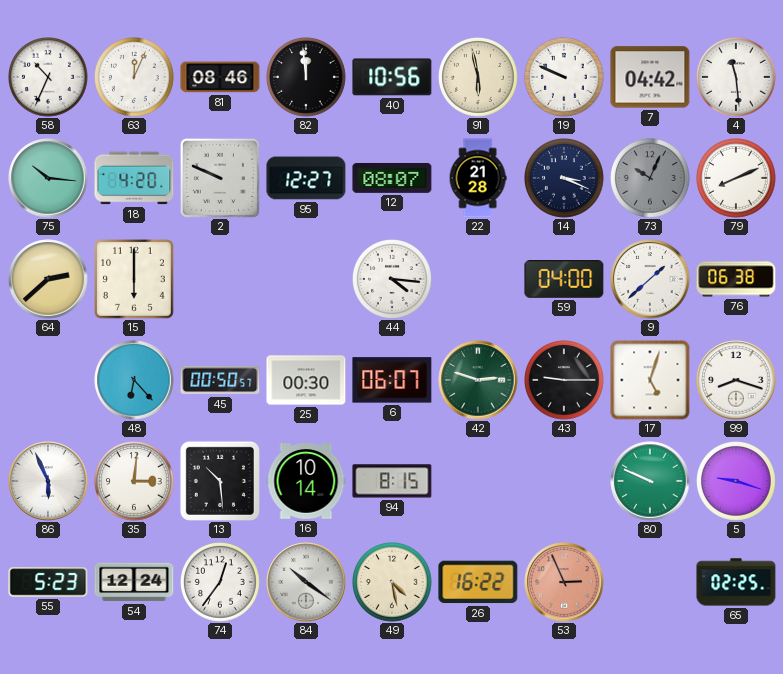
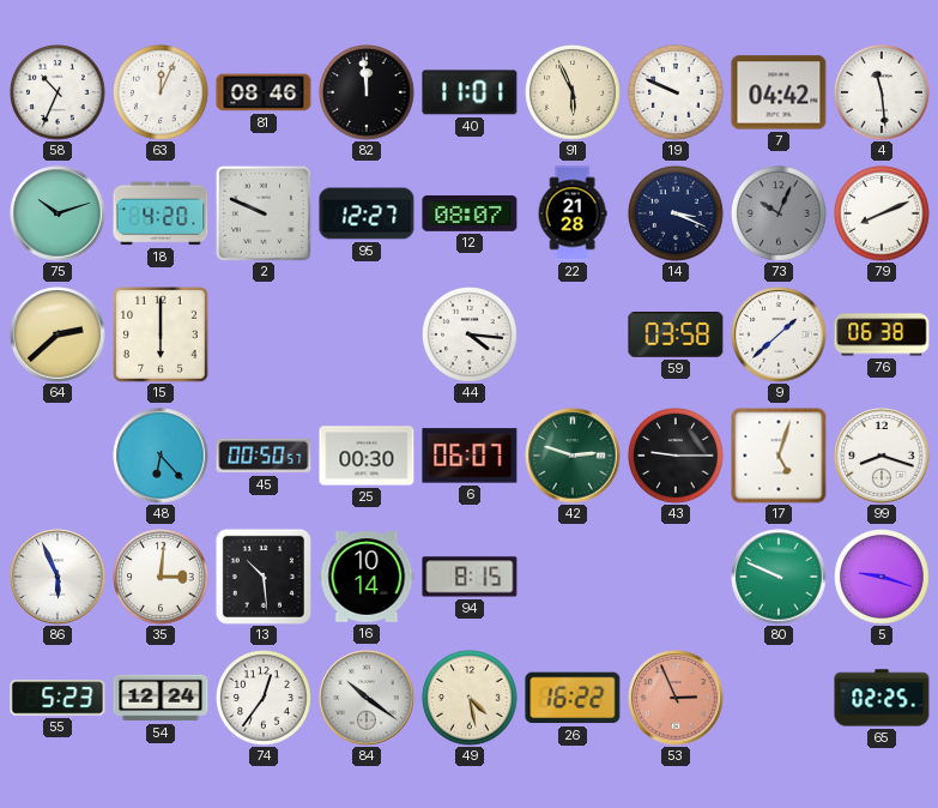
40: 10:56 -> 11:01 (470, 92)
91: 5:58 -> 5:56 (574, 94)
75: 10:16 -> 10:12 (58, 213)
59: 04:00 -> 03:58 (676, 336)
